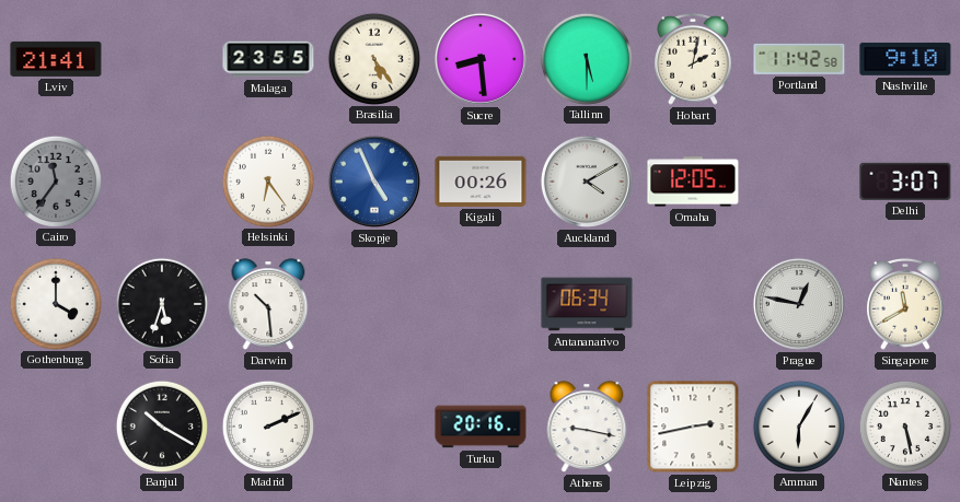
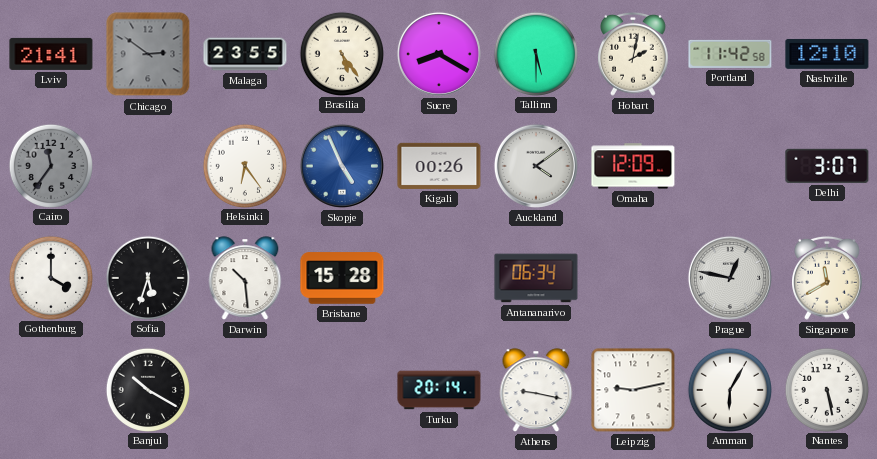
Chicago: none -> 2:51 (148, 54)
Sucre: 8:29 -> 8:20 (439, 54)
Nashville: 9:10 -> 12:10 (827, 54)
Auckland: 4:10 -> 4:09 (536, 166)
Omaha: 12:05 -> 12:09 (633, 166)
Brisbane: none -> 15:28 (342, 278)
Madrid: 2:11 -> none (267, 425)
Turku: 20:16 -> 20:14 (439, 390)
Leipzig: 2:43 -> 9:13 (633, 390)
